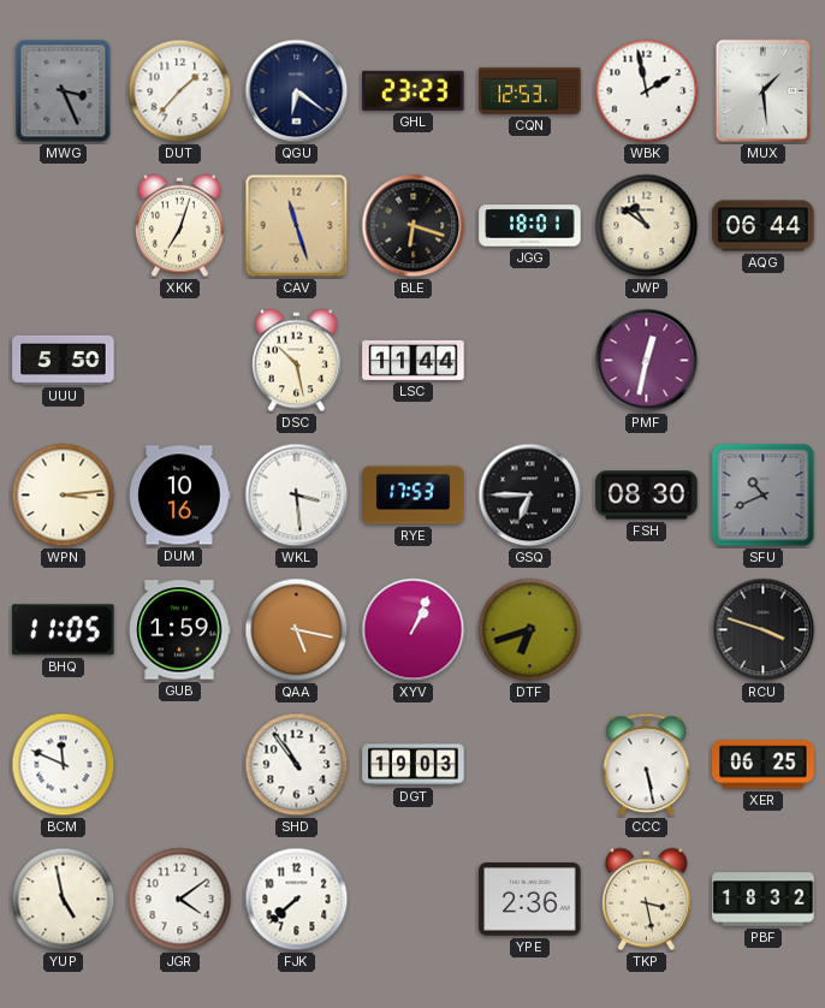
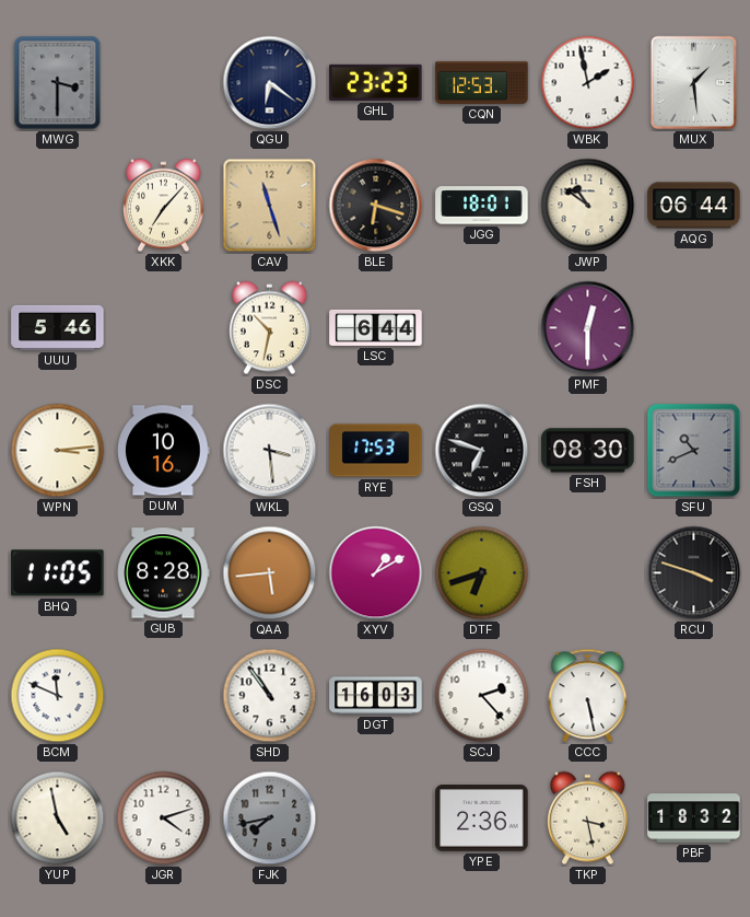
MWG: 3:26 -> 3:30 (58, 83)
DUT: 1:37 -> none (180, 91)
XKK: 7:03 -> 7:07 (163, 206)
UUU: 5:50 -> 5:46 (58, 327)
DSC: 10:28 -> 10:32 (269, 328)
LSC: 11:44 -> 6:44 (376, 327)
PMF: 12:32 -> 12:30 (588, 328)
GSQ: 6:45 -> 6:48 (482, 451)
GUB: 1:59 -> 8:28 (163, 573)
QAA: 5:17 -> 5:44 (270, 573)
XYV: 1:04 -> 1:10 (376, 573)
DGT: 19:03 -> 16:03 (376, 696)
SCJ: none -> 2:23 (482, 696)
XER: 06:25 -> none (764, 765)
JGR: 4:09 -> 4:12 (164, 819)
FJK: 7:38 -> 7:43 (270, 819)
FJK dial: white -> grey (270, 819)
